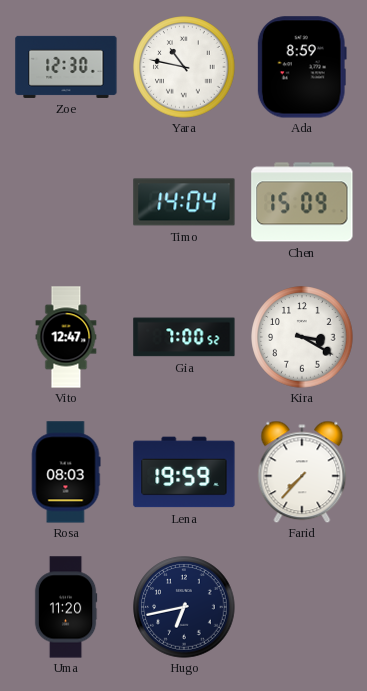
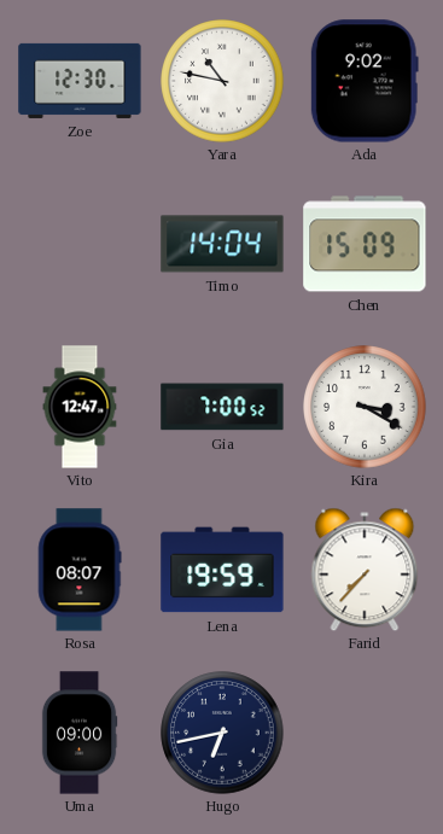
Ada: 8:59 -> 9:02 (365, 81)
Rosa: 08:03 -> 08:07 (80, 570)
Uma: 11:20 -> 09:00 (80, 733)
